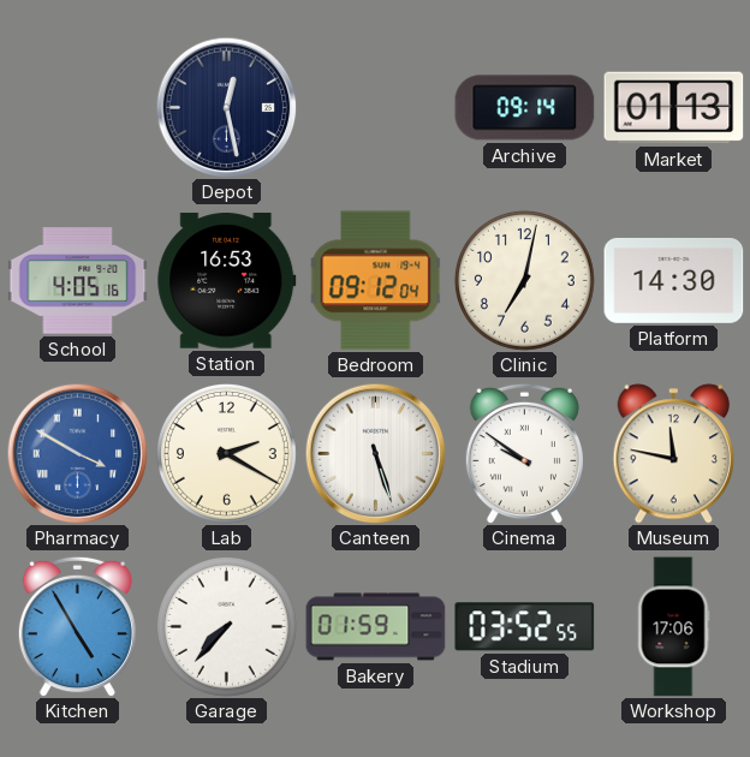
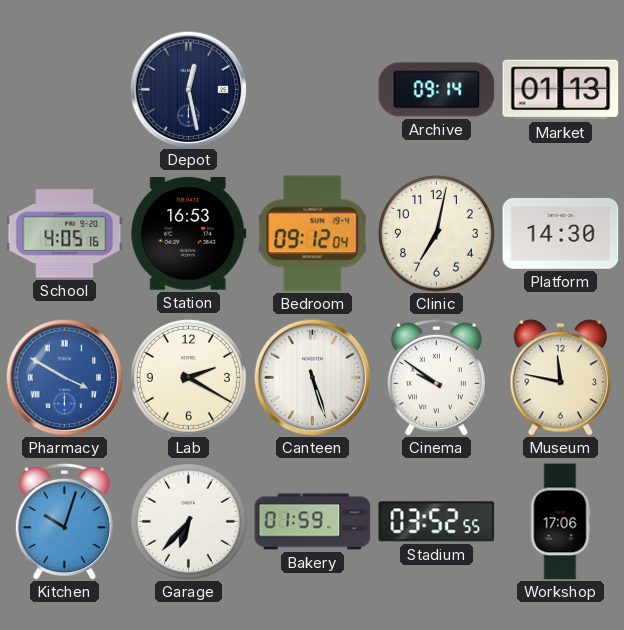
Kitchen: 4:55 -> 10:03 (64, 521)
Garage: 7:37 -> 6:37 (188, 521)
